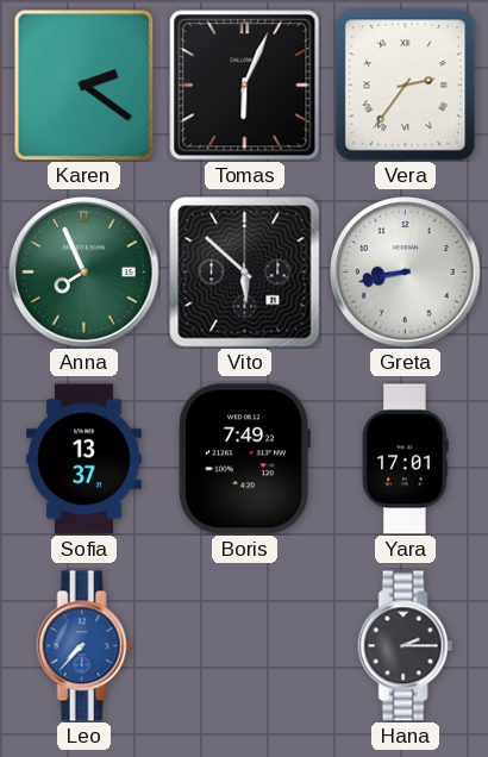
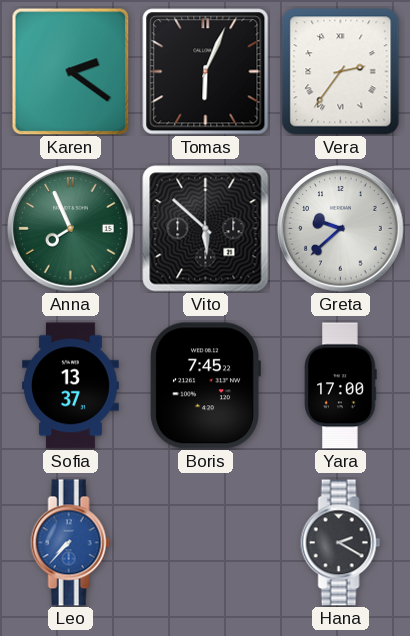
Greta: 8:43 -> 9:38 (341, 229)
Boris: 7:49 -> 7:45 (205, 386)
Yara: 17:01 -> 17:00 (341, 386)
Hana: 2:15 -> 2:20 (341, 543)
